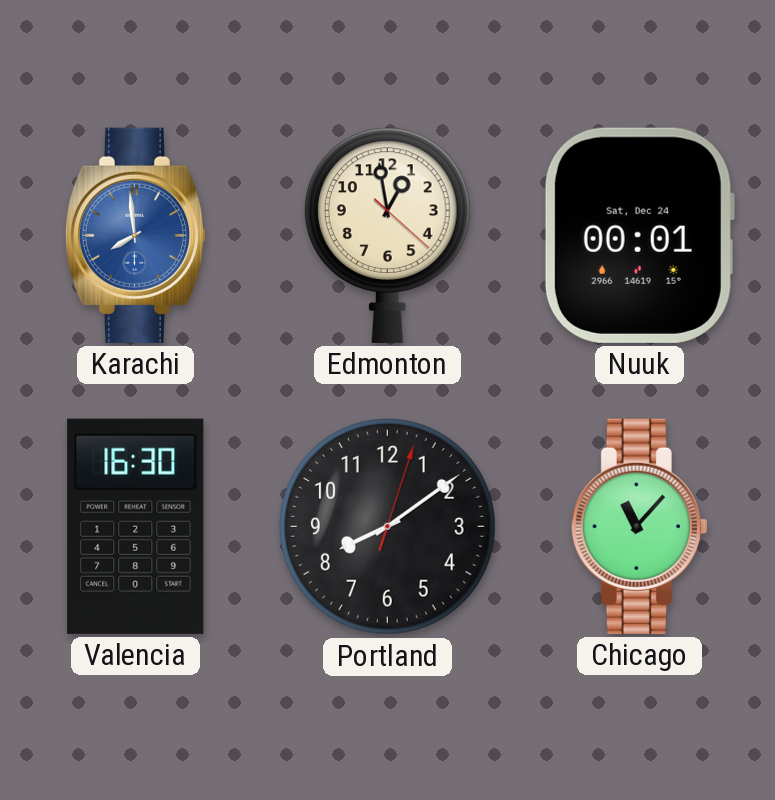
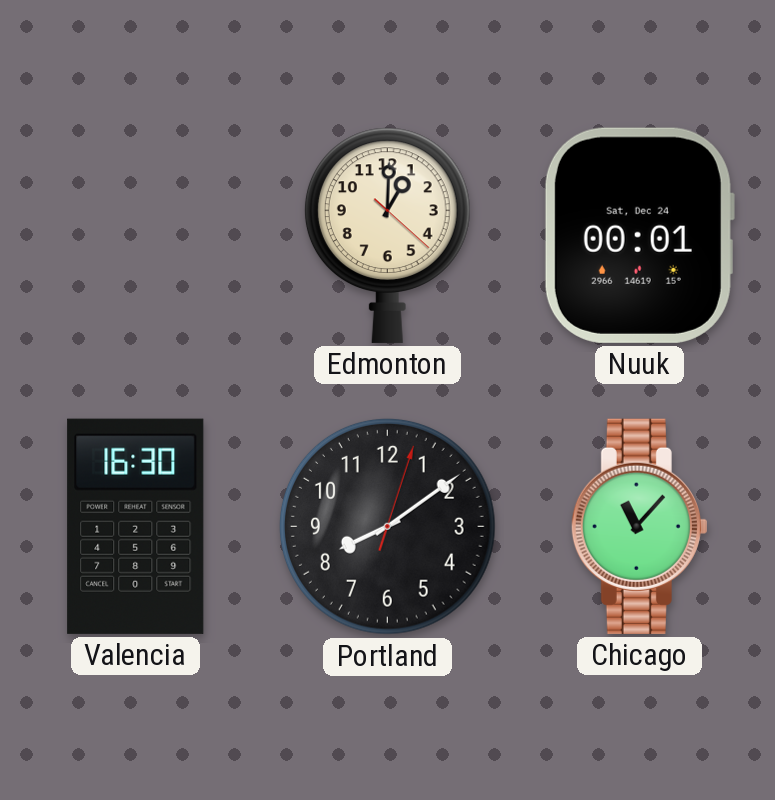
Karachi: 7:59 -> none (136, 235)
Edmonton: 12:58 -> 1:00 (387, 235)
